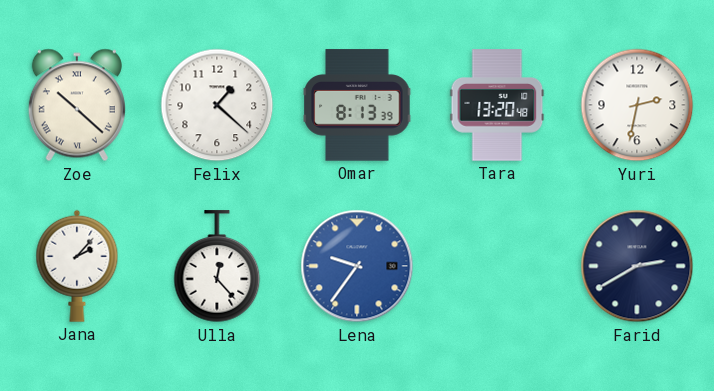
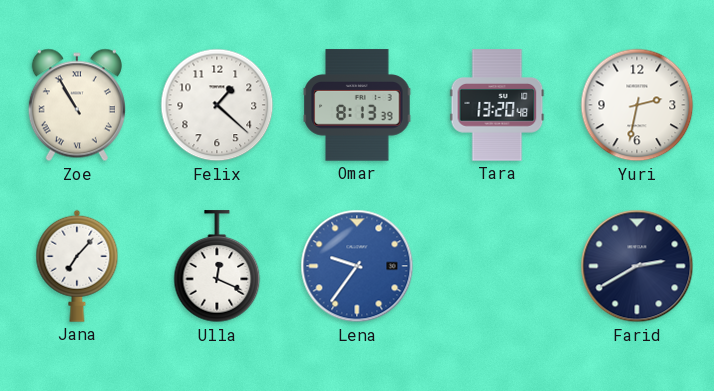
Zoe: 10:22 -> 10:55 (77, 105)
Jana: 2:07 -> 7:07 (77, 266)
Ulla: 12:23 -> 12:19 (217, 267)
